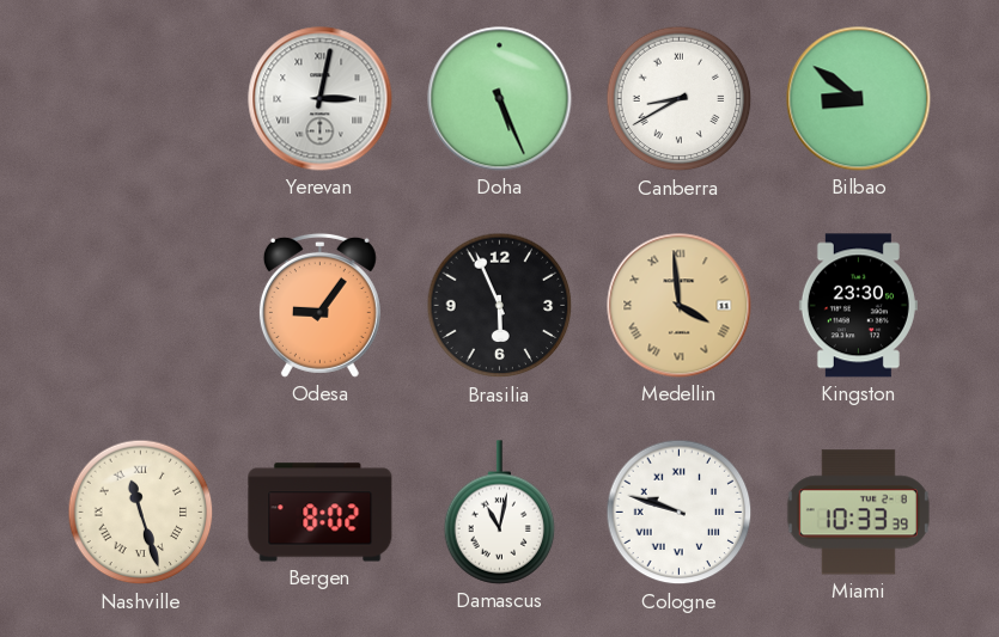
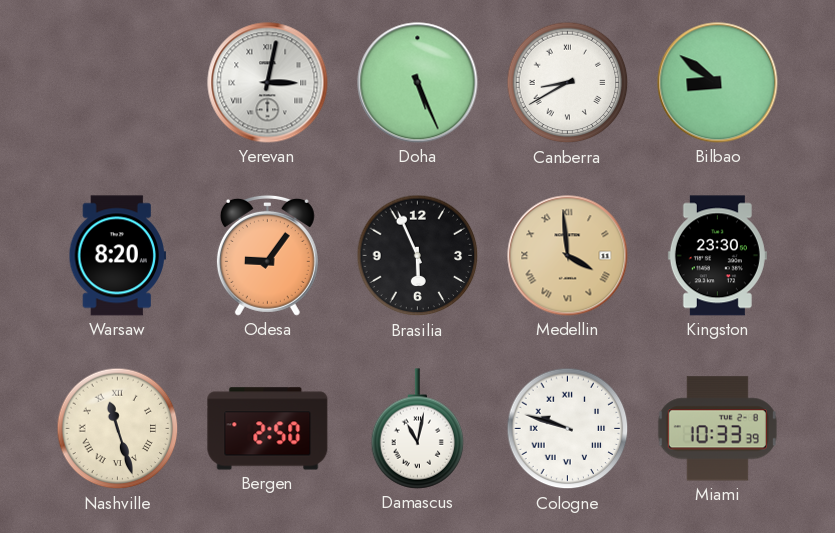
Warsaw: none -> 8:20 (118, 256)
Bergen: 8:02 -> 2:50 (268, 429)
